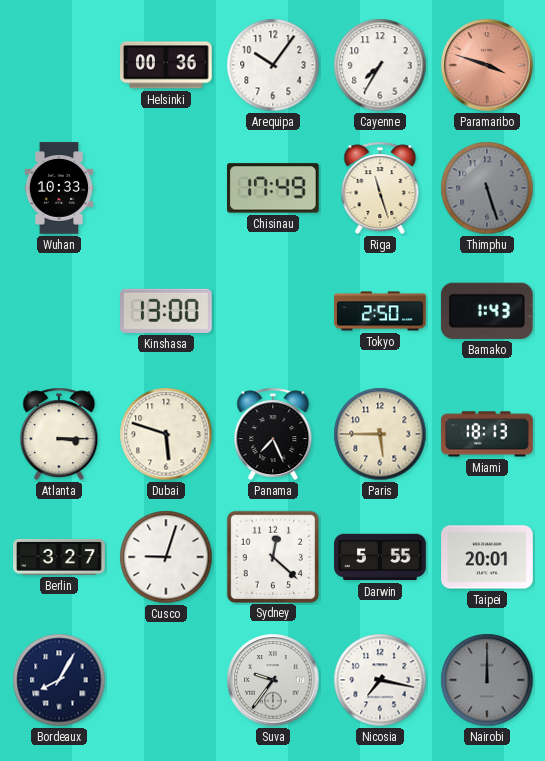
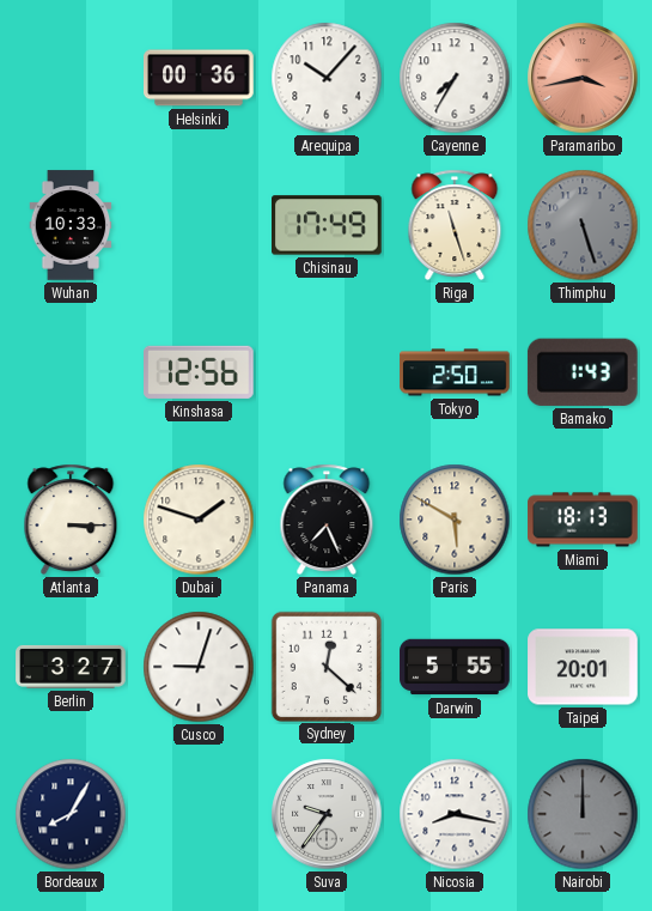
Arequipa: 10:06 -> 10:07 (327, 78)
Paramaribo: 3:48 -> 3:43 (583, 78)
Kinshasa: 13:00 -> 12:56 (200, 372)
Dubai: 5:48 -> 1:48 (199, 520)
Paris: 5:45 -> 5:50 (455, 520)
Nicosia: 7:17 -> 8:17 (455, 814)
